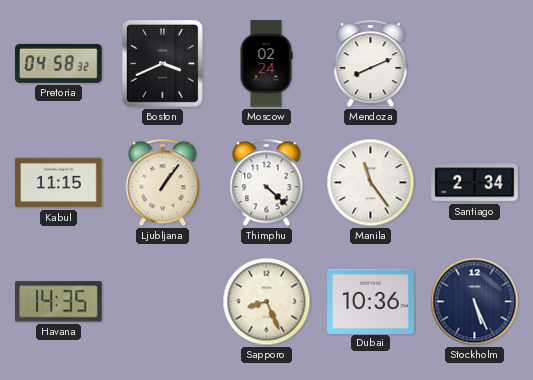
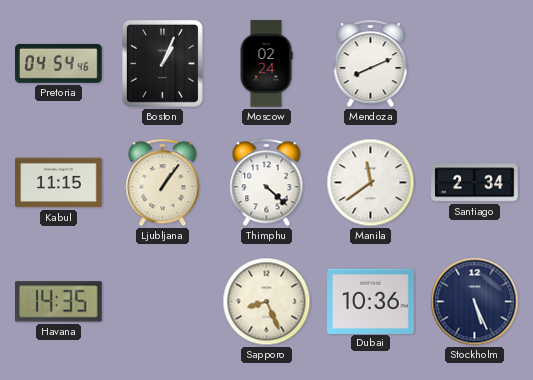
Pretoria: 04:58 -> 04:54 (59, 63)
Boston: 3:41 -> 1:04 (162, 63)
Manila: 11:24 -> 11:39 (371, 183)
